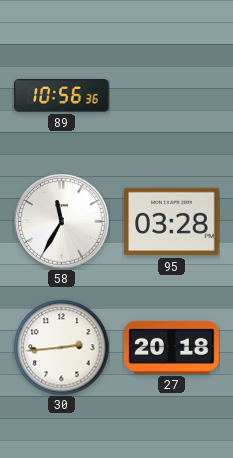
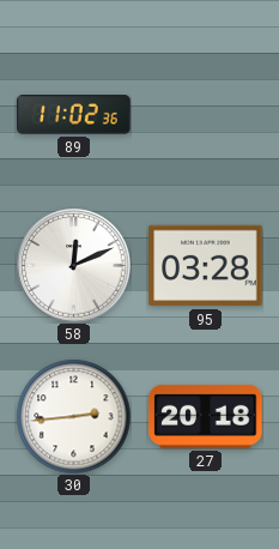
89: 10:56 -> 11:02 (74, 115)
58: 11:35 -> 12:11 (74, 266)
